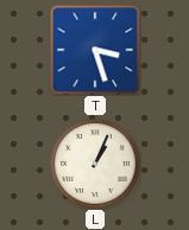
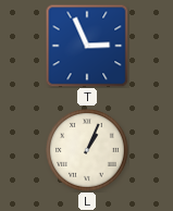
T: 3:27 -> 2:56 (87, 46)
